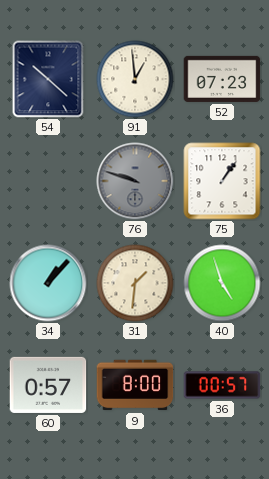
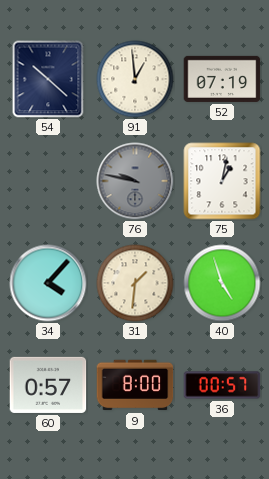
52: 07:23 -> 07:19 (222, 79)
76: 9:48 -> 9:47 (135, 181)
75: 1:06 -> 1:02 (222, 181)
34: 1:07 -> 4:07 (48, 283)
